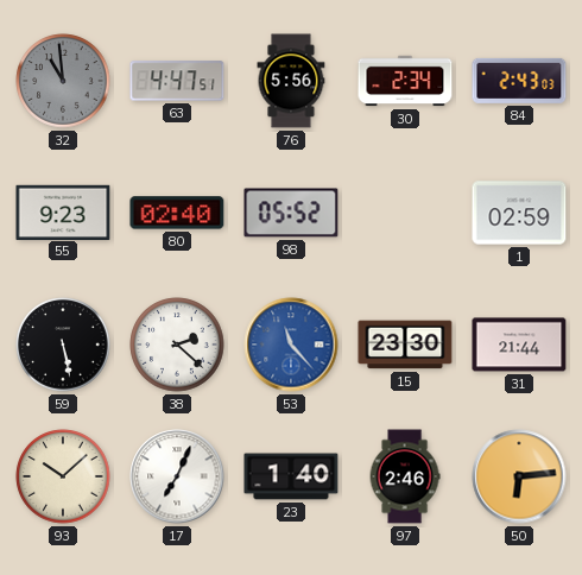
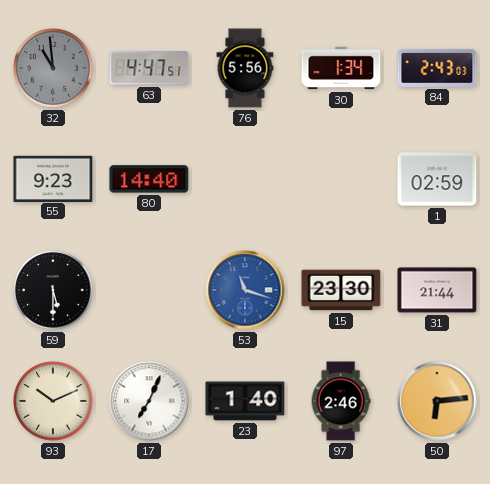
30: 2:34 -> 1:34 (341, 68)
80: 02:40 -> 14:40 (149, 179)
98: 05:52 -> none (291, 213)
59: 5:28 -> 5:30 (53, 290)
38: 2:22 -> none (177, 345)
53: 11:23 -> 11:18 (245, 290)
93: 10:08 -> 10:11 (53, 401)
